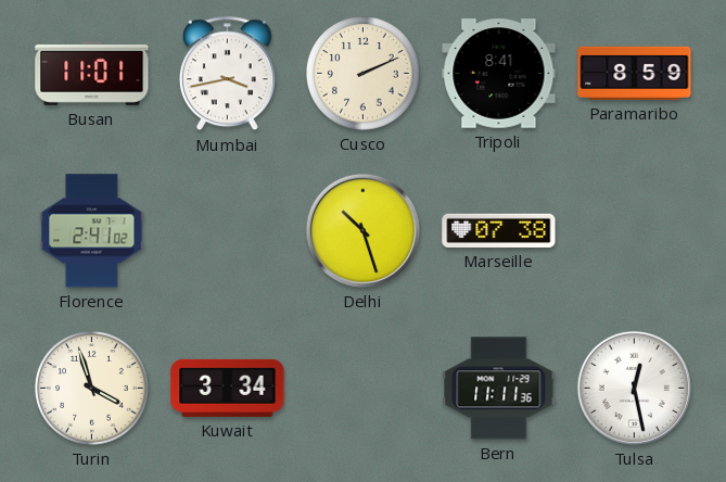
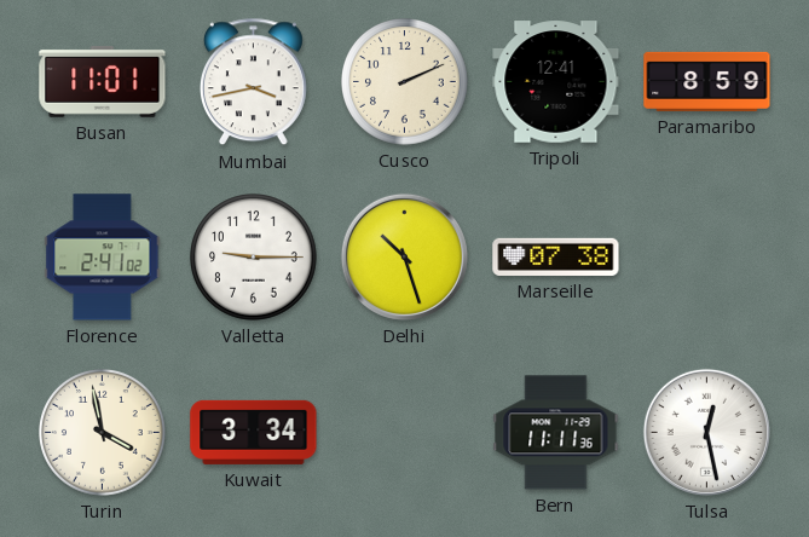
Tripoli: 8:41 -> 12:41 (556, 82)
Valletta: none -> 9:15 (254, 258)
Turin: 3:57 -> 3:58 (103, 433)
